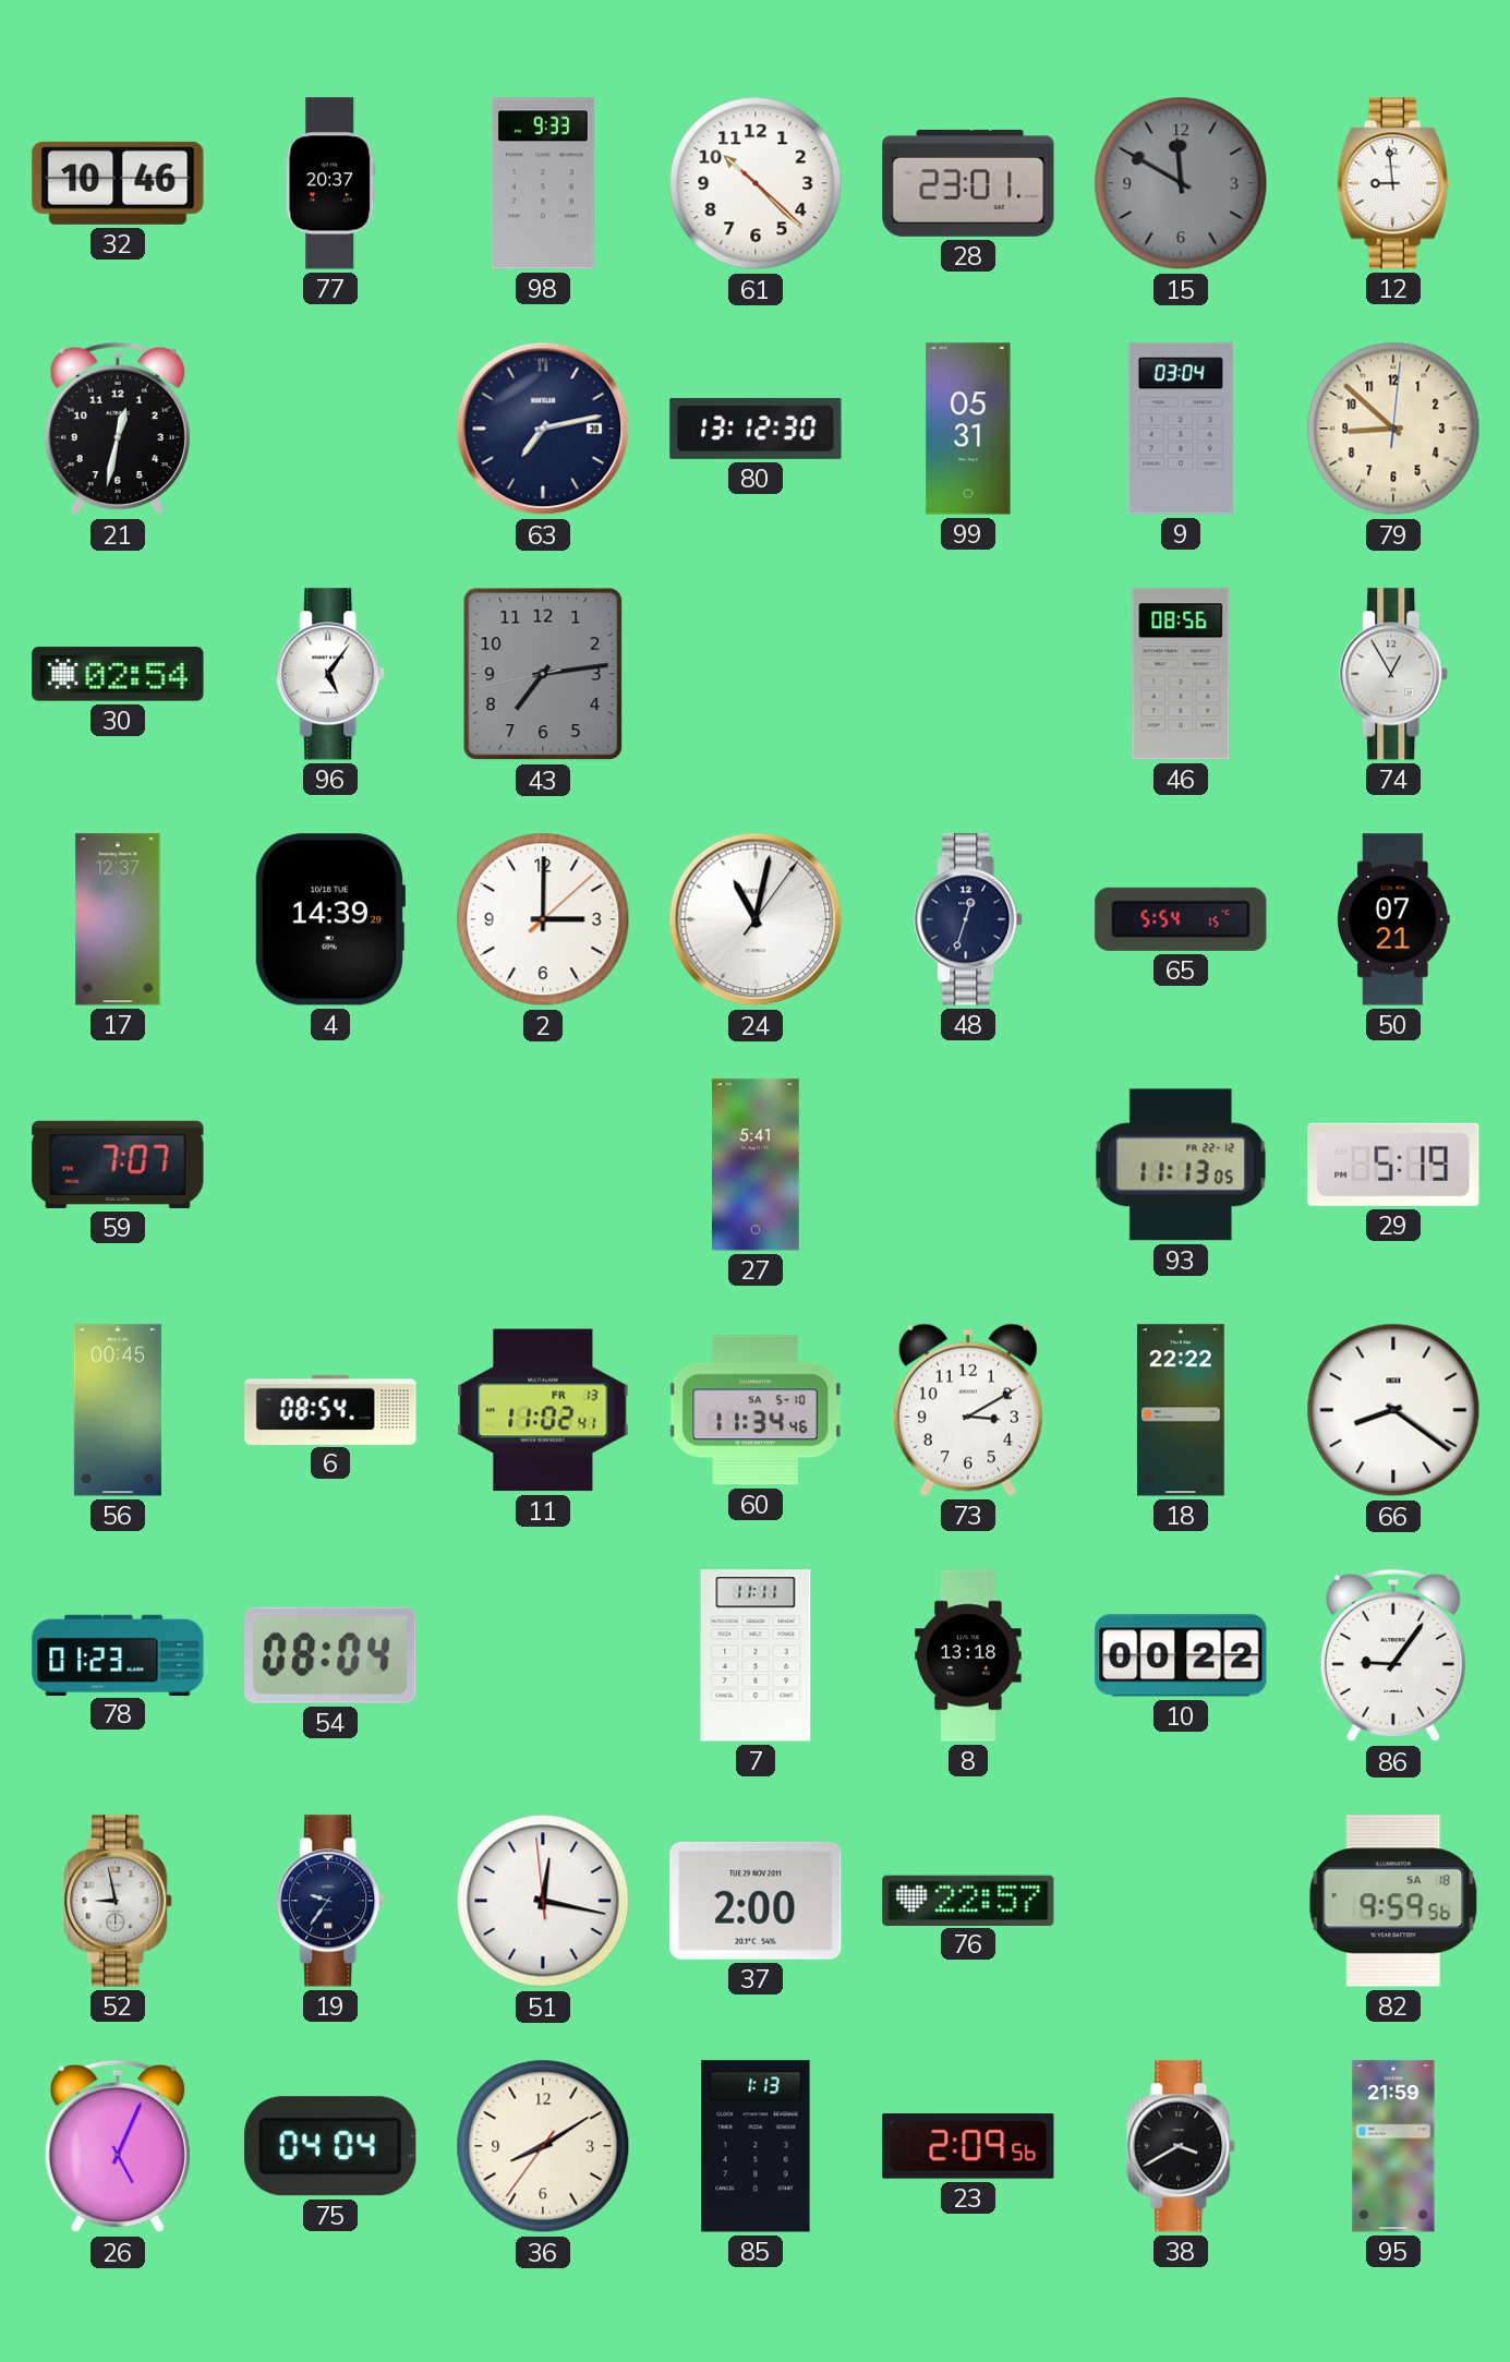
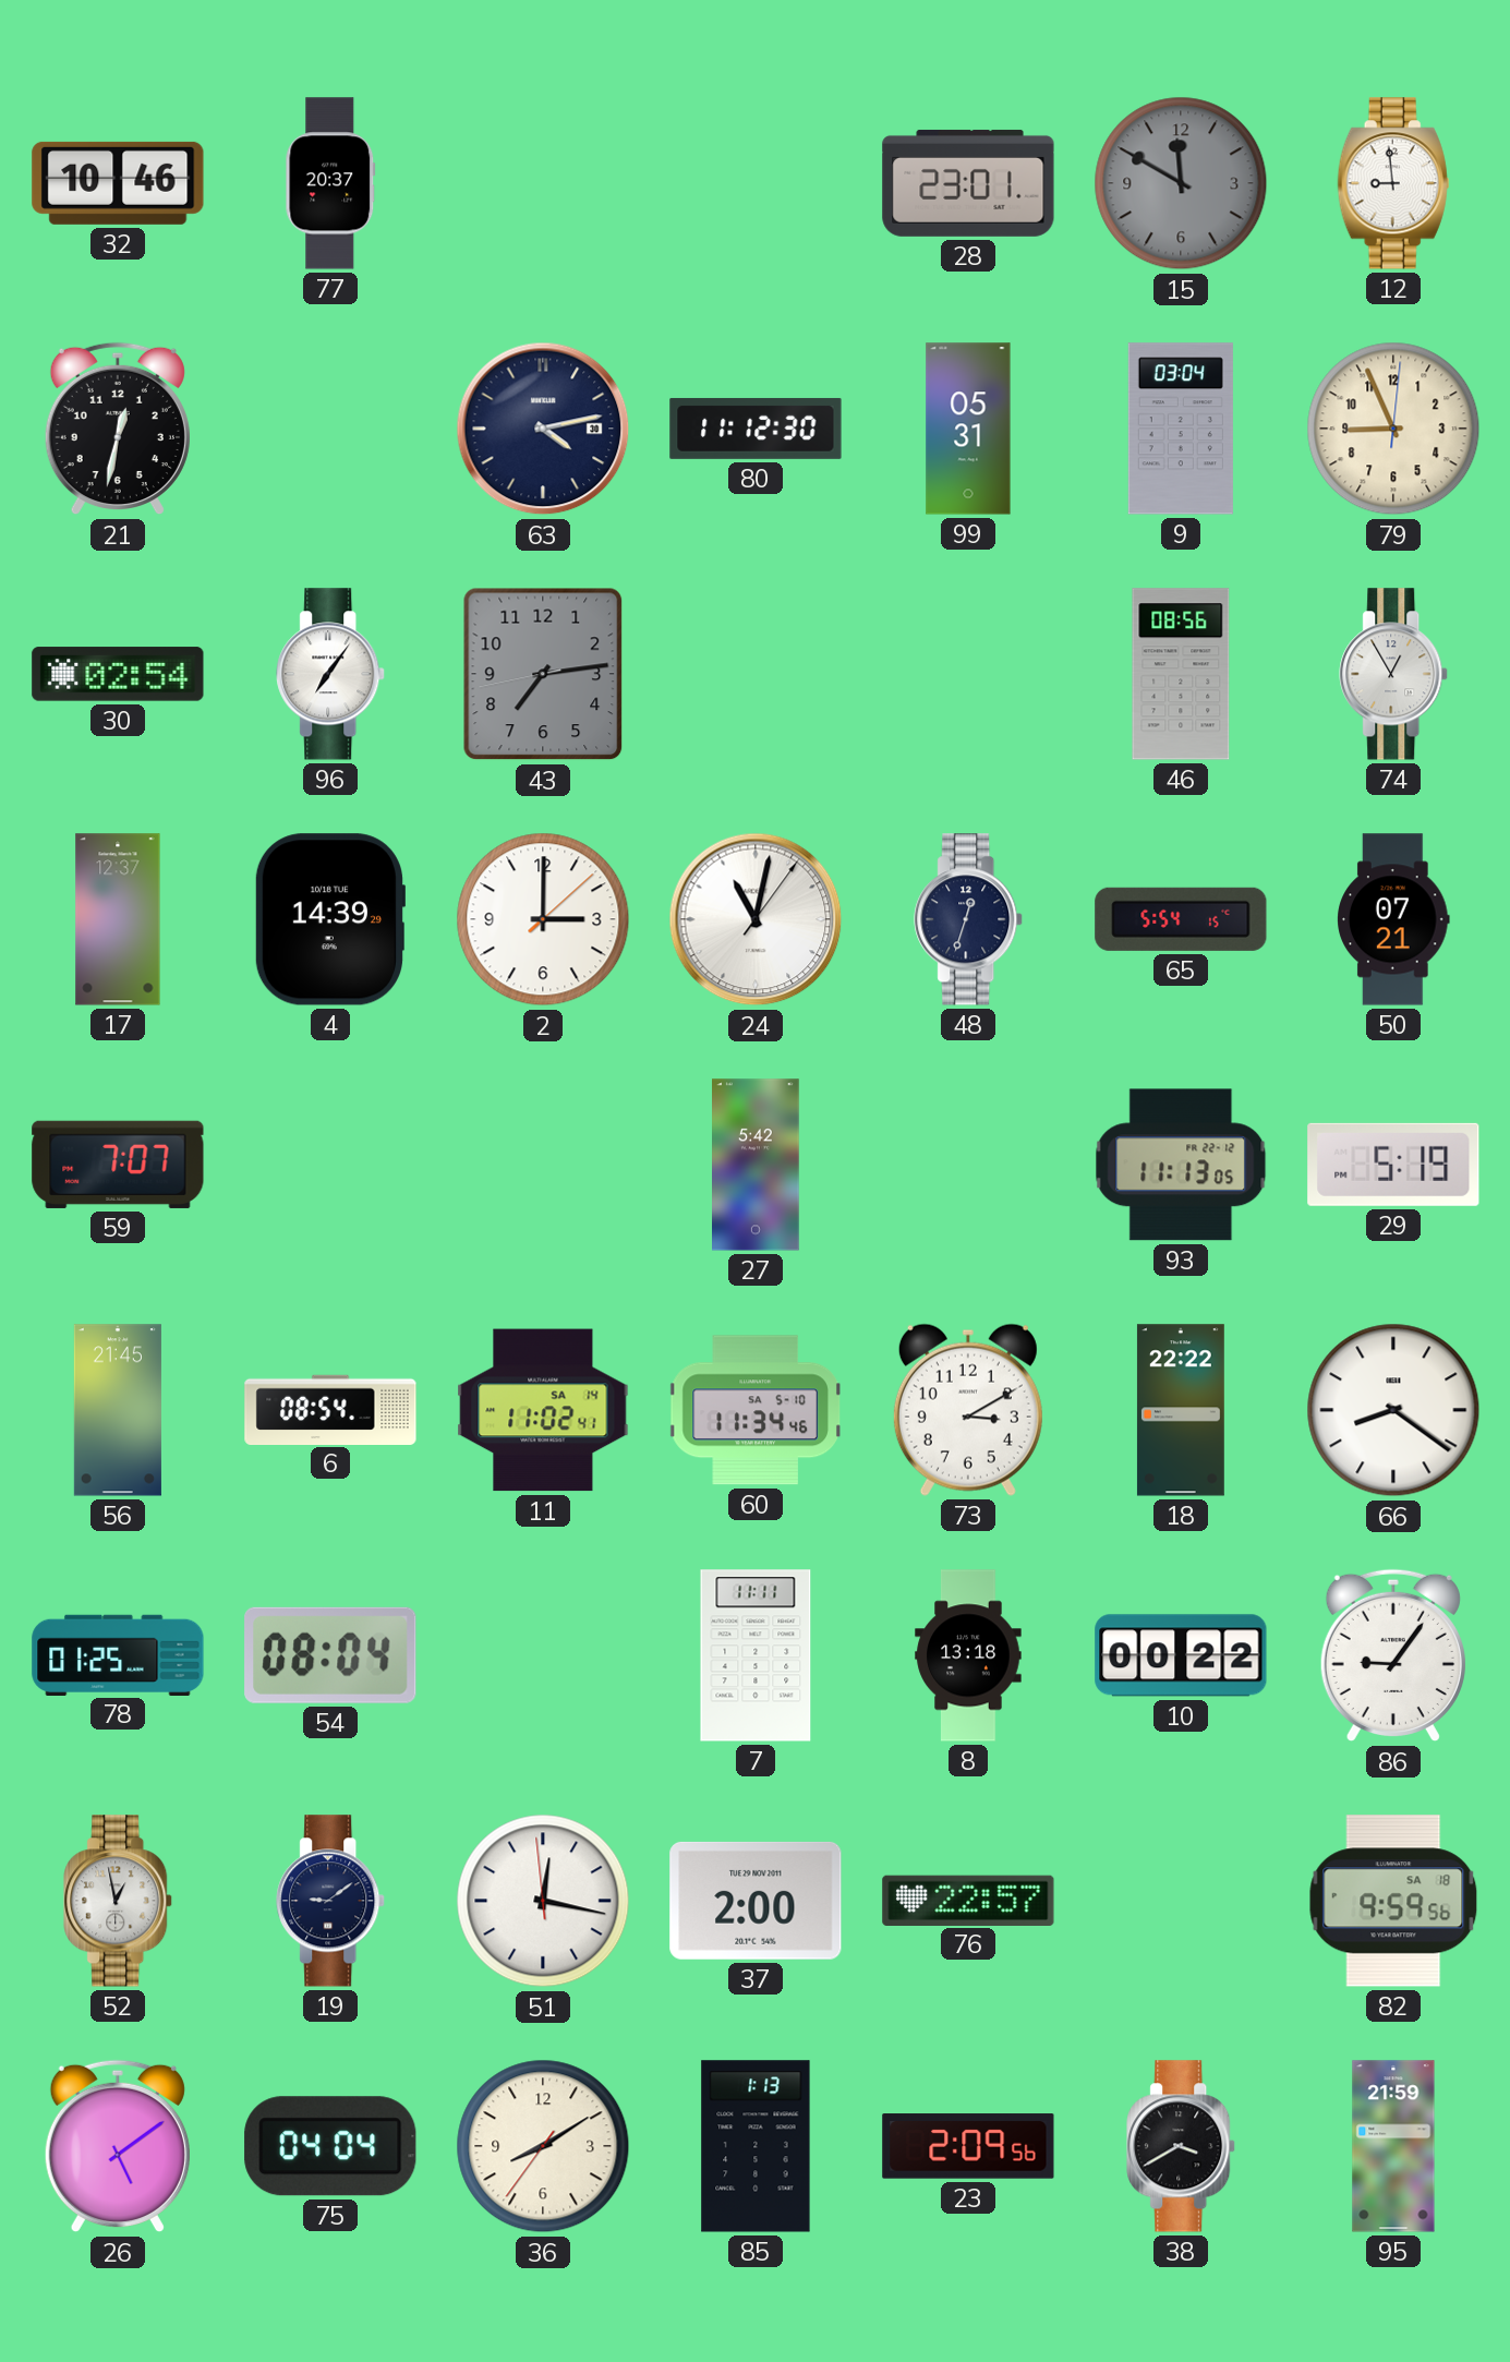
98: 9:33 -> none (543, 183)
61: 10:22 -> none (756, 183)
63: 7:13 -> 4:13 (543, 429)
80: 13:12 -> 11:12 (756, 429)
79: 8:52 -> 8:56 (1393, 429)
96: 5:06 -> 7:06 (331, 674)
27: 5:41 -> 5:42 (756, 1165)
56: 00:45 -> 21:45 (118, 1410)
11 date: FR 13 -> SA 14 (543, 1410)
78: 01:23 -> 01:25 (118, 1654)
52: 8:58 -> 12:58 (119, 1901)
19: 9:36 -> 9:09 (331, 1901)
26: 5:04 -> 5:09 (118, 2146)
